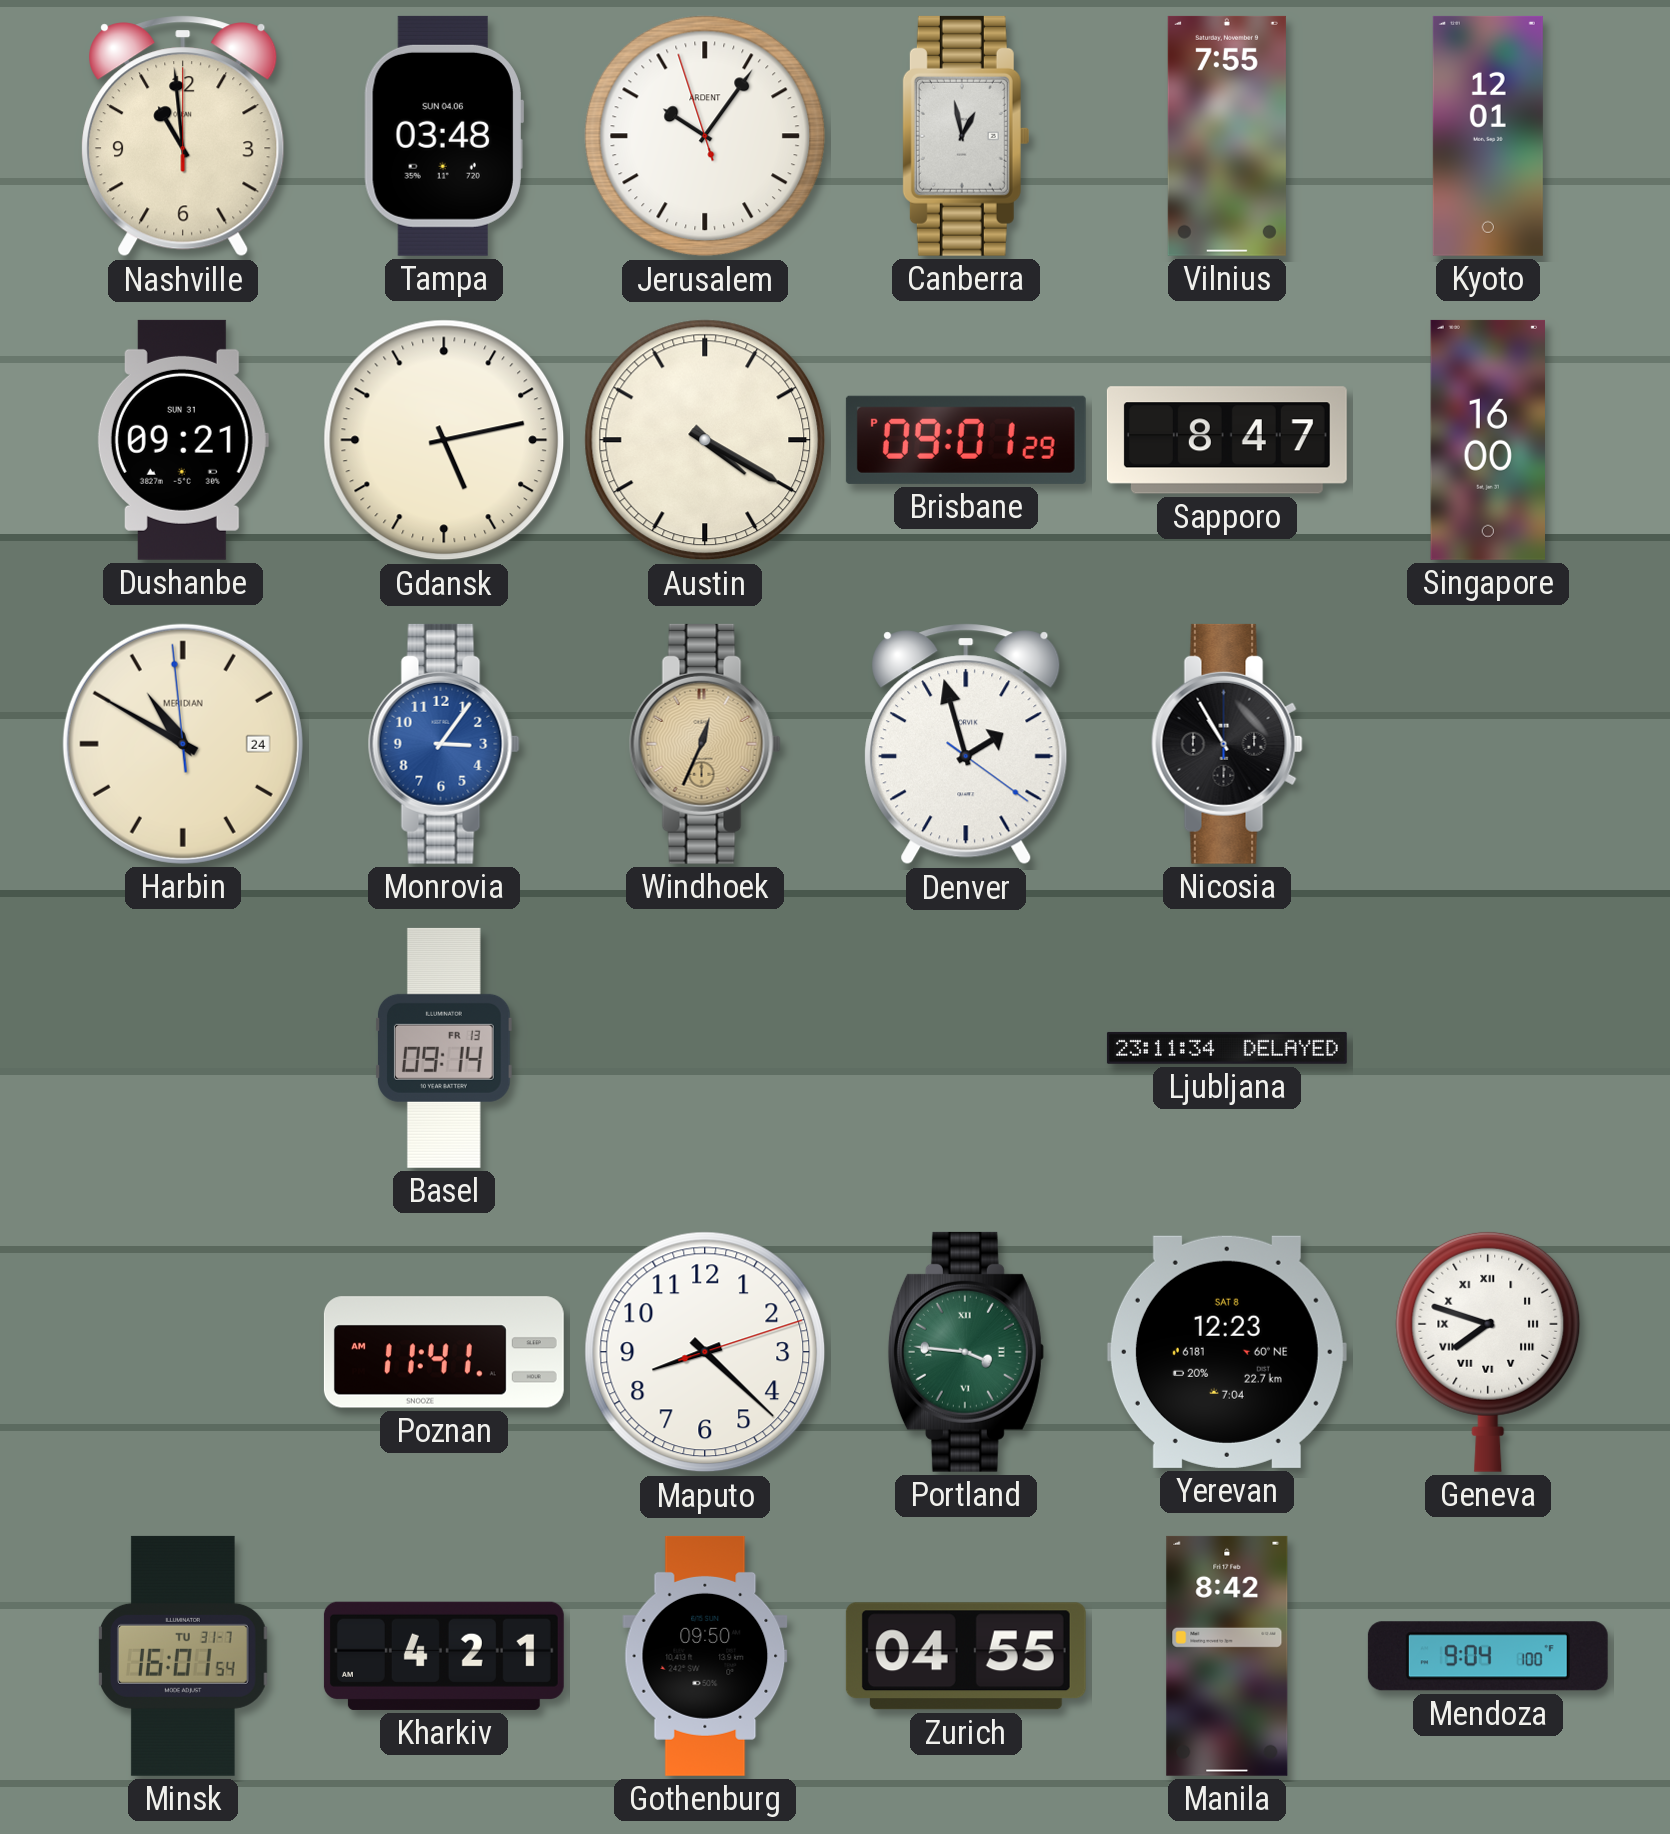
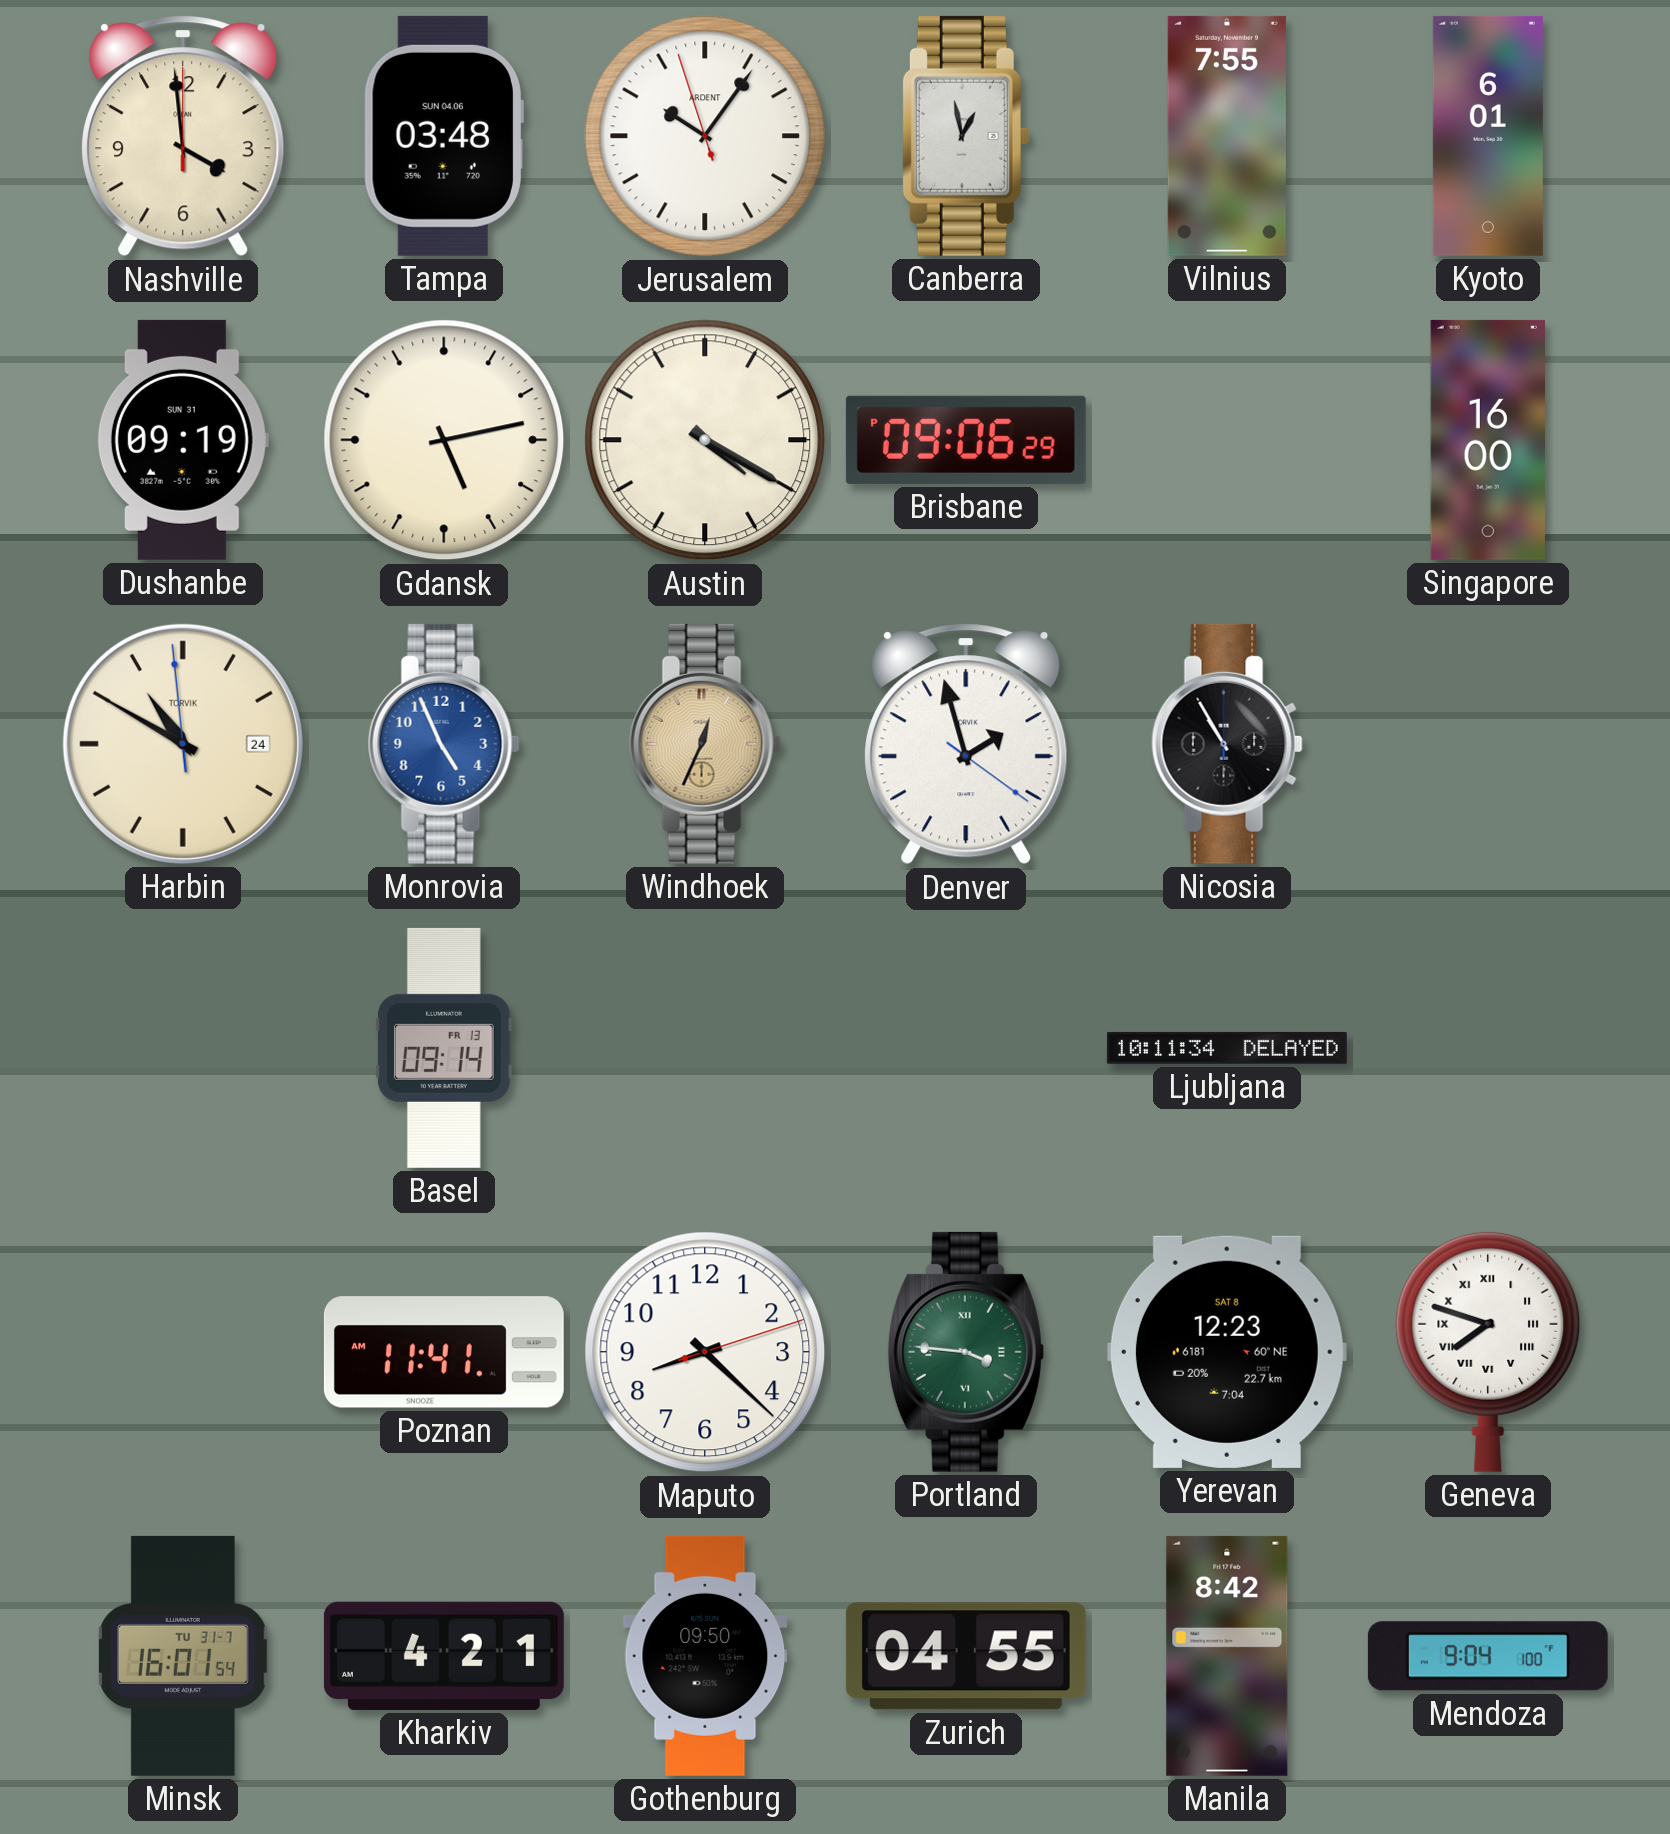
Nashville: 10:59 -> 3:59 (183, 136)
Kyoto: 12:01 -> 6:01 (1488, 136)
Dushanbe: 09:21 -> 09:19 (183, 440)
Brisbane: 09:01 -> 09:06 (966, 440)
Sapporo: 8:47 -> none (1227, 440)
Harbin brand: MERIDIAN -> TORVIK (183, 744)
Monrovia: 3:06 -> 4:56 (444, 744)
Ljubljana: 23:11 -> 10:11 (1227, 1048)
